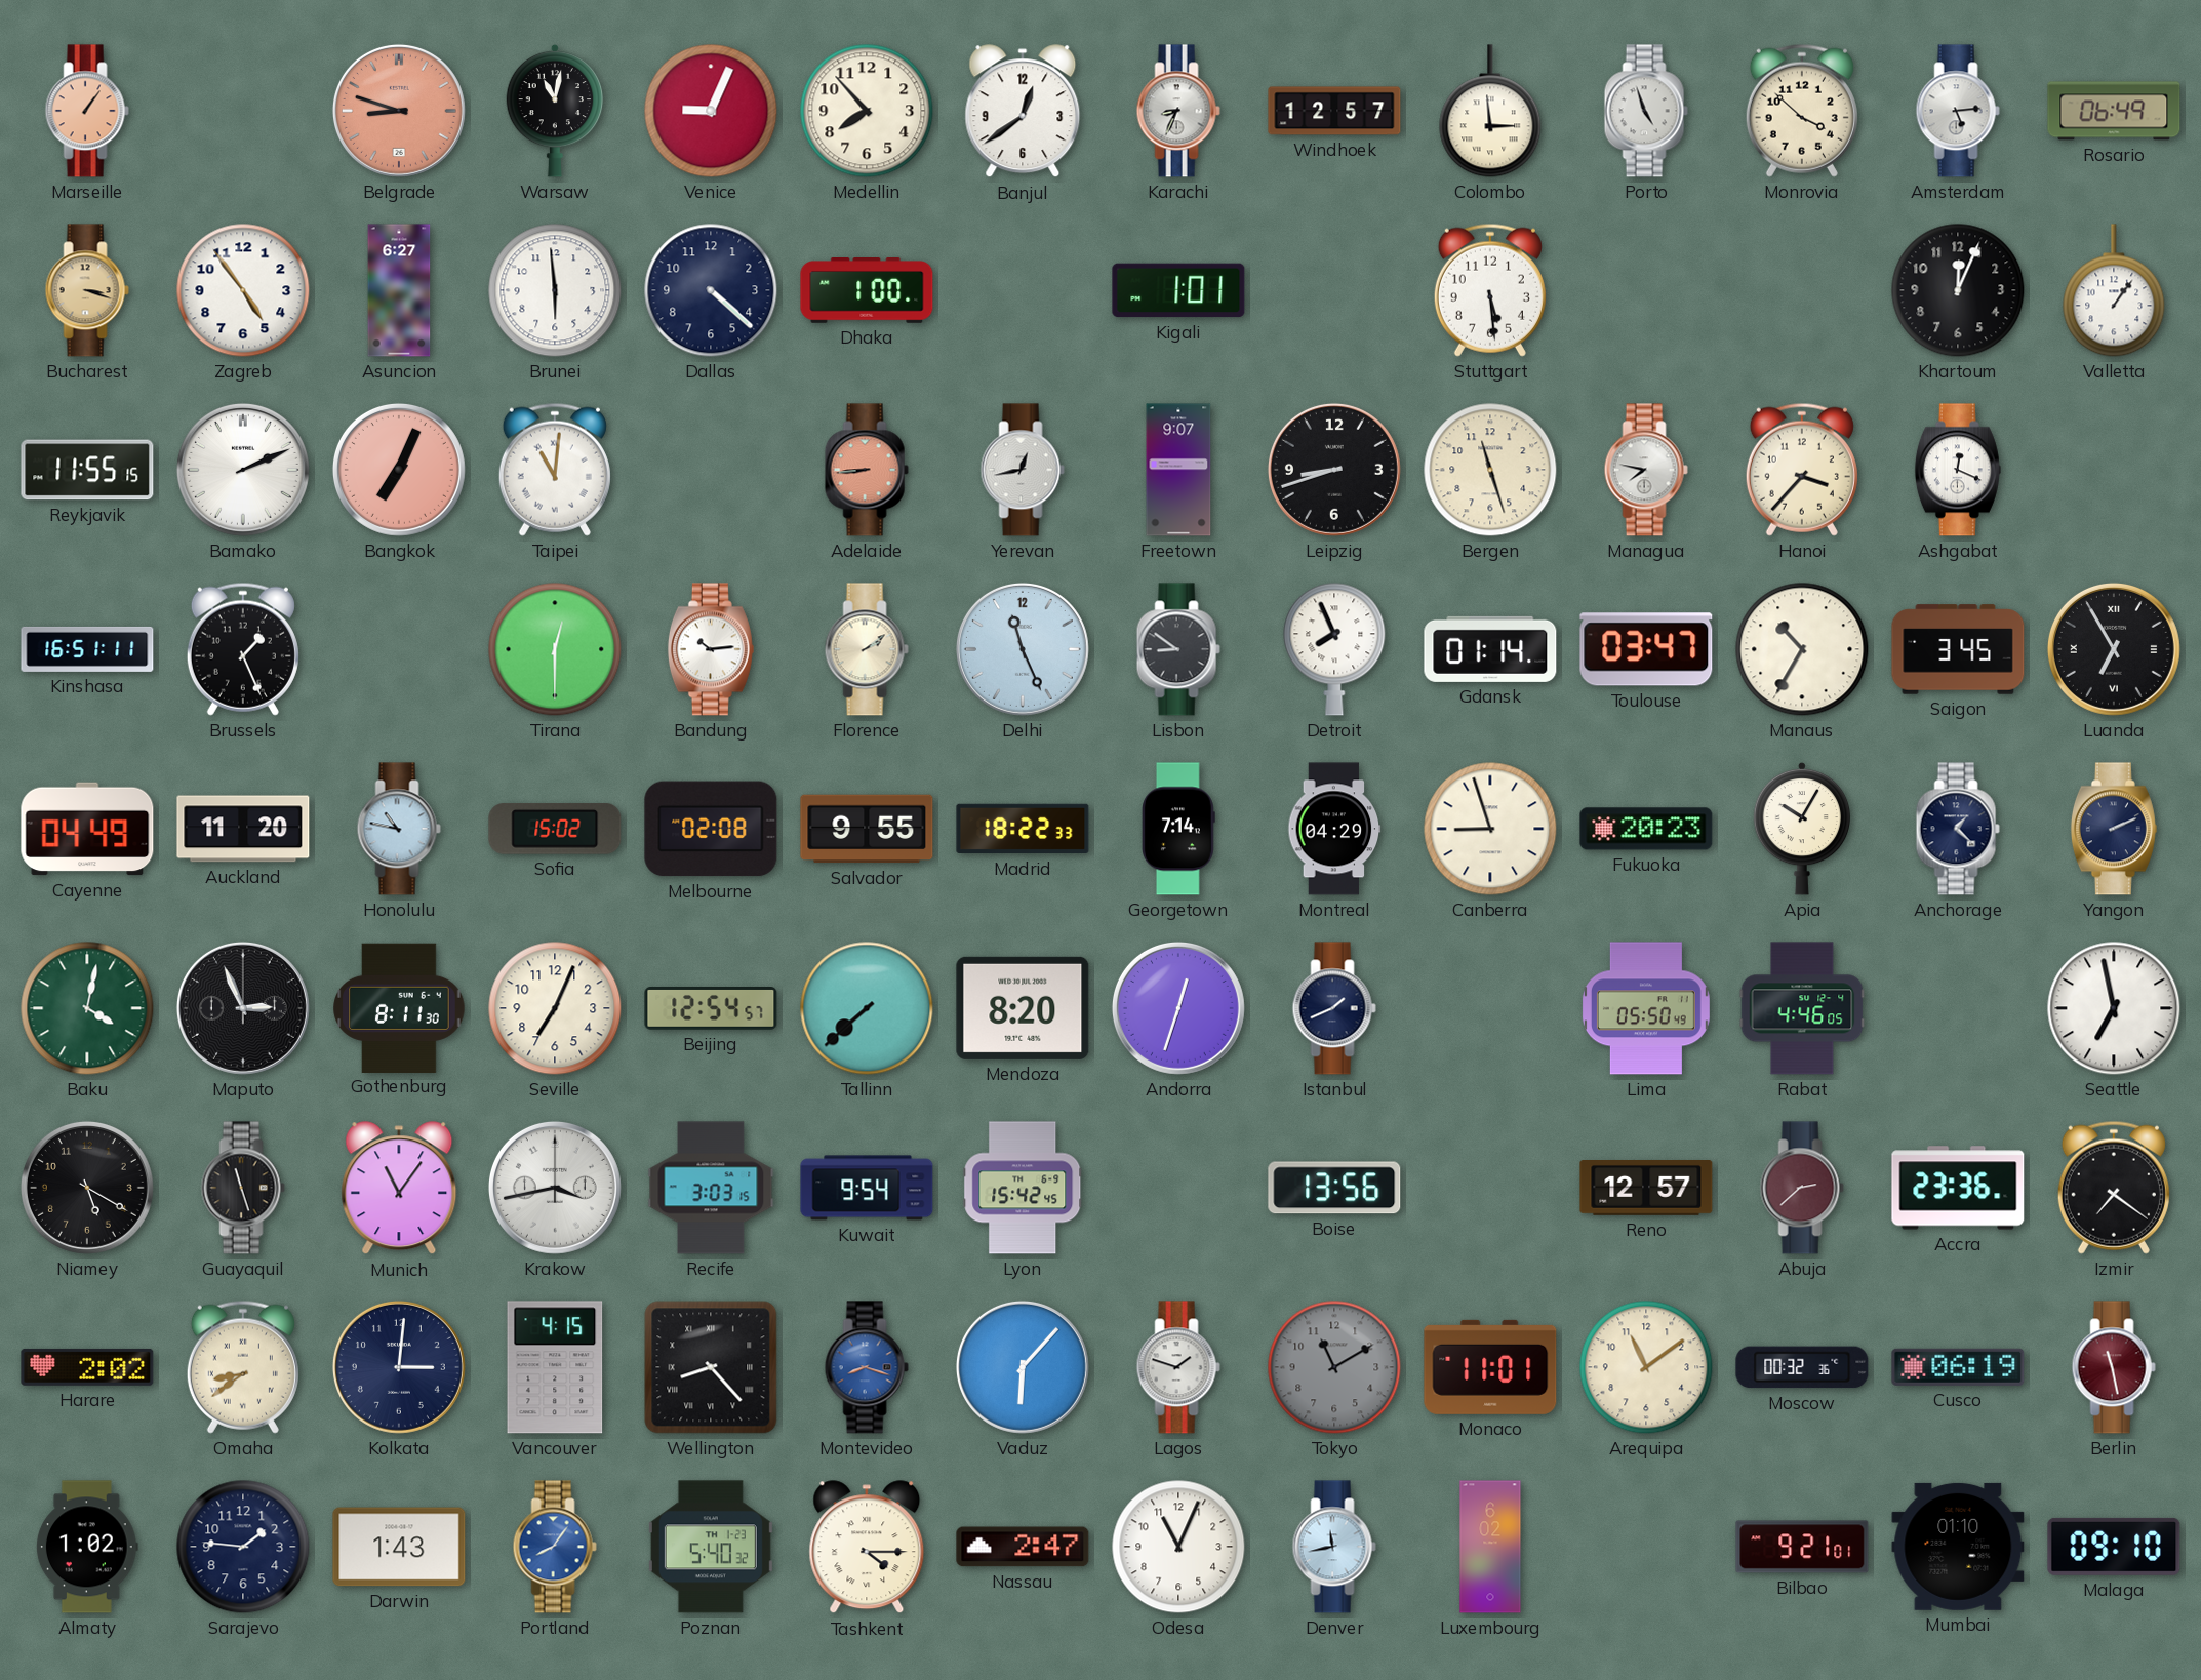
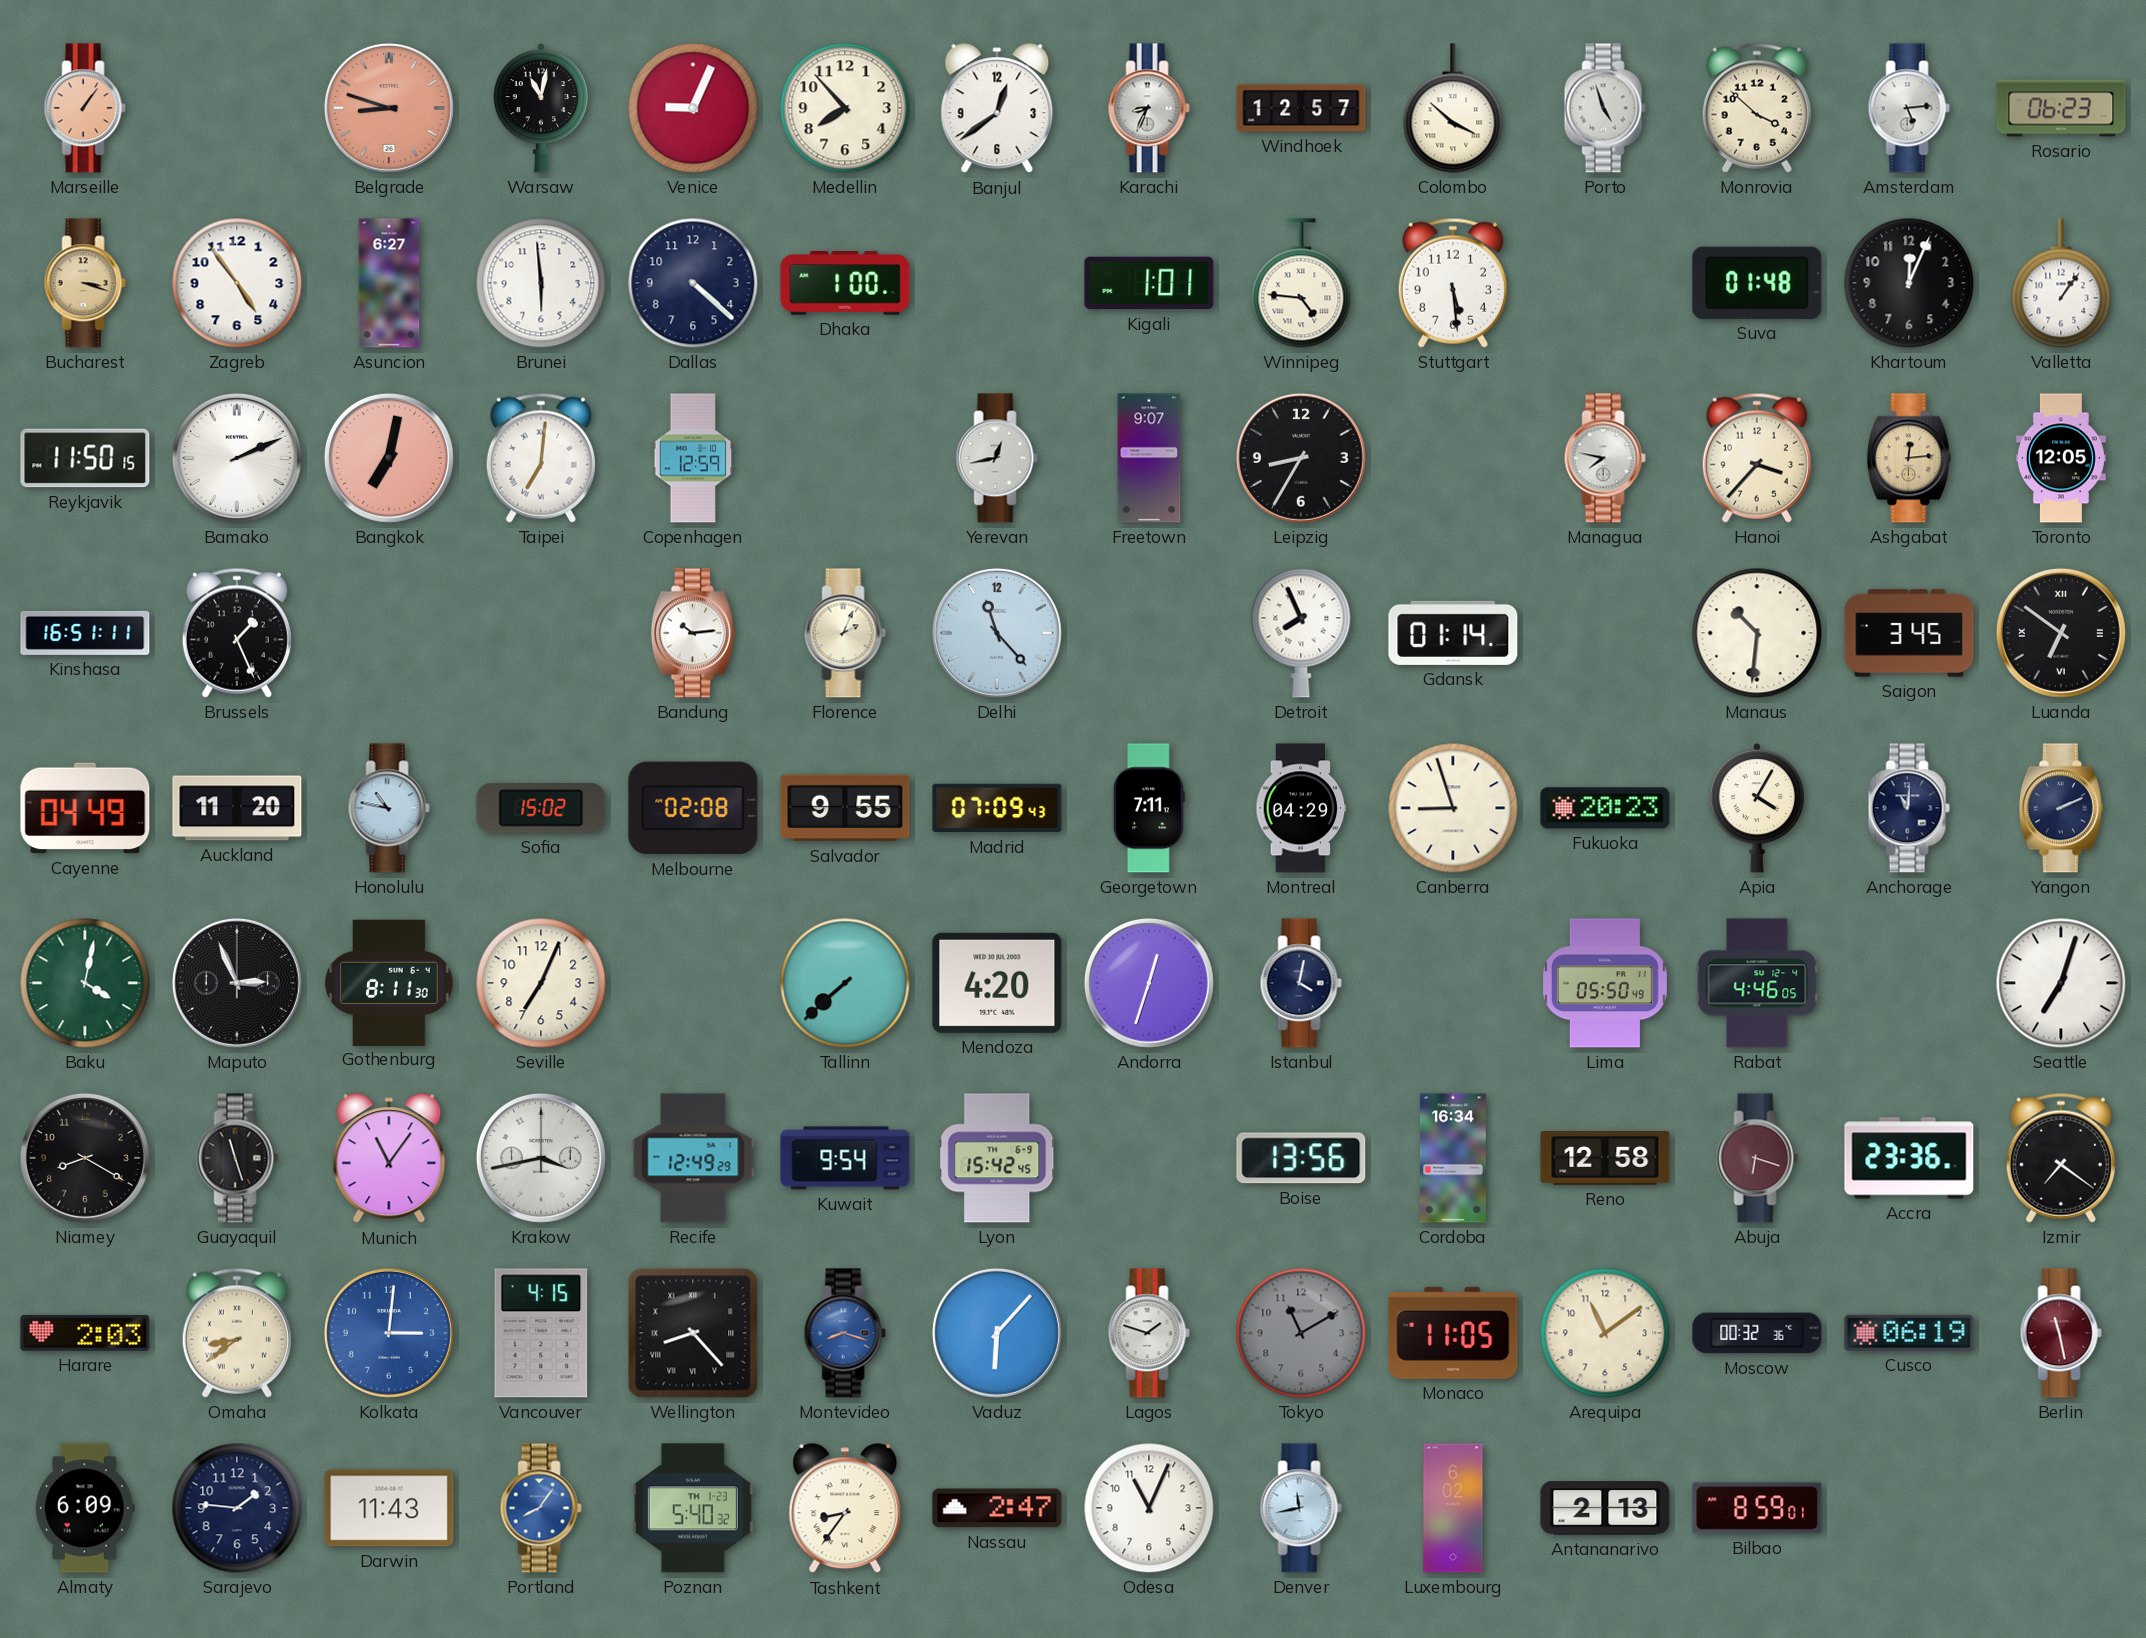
Colombo: 2:59 -> 3:52 (1453, 108)
Rosario: 06:49 -> 06:23 (2061, 108)
Winnipeg: none -> 4:46 (1301, 283)
Suva: none -> 01:48 (1757, 283)
Reykjavik: 11:55 -> 11:50 (85, 458)
Bangkok: 7:04 -> 7:02 (389, 458)
Taipei: 11:01 -> 7:01 (541, 458)
Copenhagen: none -> 12:59 (693, 458)
Adelaide: 8:44 -> none (867, 470)
Leipzig: 8:42 -> 8:35 (1301, 458)
Bergen: 11:27 -> none (1490, 470)
Ashgabat: 12:19 -> 12:14 (1909, 458)
Ashgabat dial: white -> champagne (1909, 458)
Toronto: none -> 12:05 (2061, 458)
Tirana: 12:30 -> none (555, 649)
Florence: 2:09 -> 2:04 (845, 633)
Delhi: 11:26 -> 11:23 (997, 633)
Lisbon: 8:51 -> none (1178, 649)
Toulouse: 03:47 -> none (1646, 649)
Manaus: 10:35 -> 10:31 (1757, 633)
Luanda: 6:55 -> 6:51 (2061, 633)
Madrid: 18:22 -> 07:09 (997, 808)
Georgetown: 7:14 -> 7:11 (1150, 808)
Apia: 10:05 -> 4:05 (1757, 808)
Anchorage: 1:22 -> 11:01 (1909, 808)
Beijing: 12:54 -> none (711, 1009)
Mendoza: 8:20 -> 4:20 (997, 983)
Istanbul: 1:41 -> 4:02 (1301, 983)
Seattle: 6:58 -> 7:03 (2061, 983)
Niamey: 5:20 -> 8:20 (85, 1158)
Recife: 3:03 -> 12:49 (693, 1158)
Cordoba: none -> 16:34 (1453, 1158)
Reno: 12:57 -> 12:58 (1605, 1159)
Abuja: 2:38 -> 6:18 (1757, 1158)
Harare: 2:02 -> 2:03 (85, 1333)
Kolkata dial: navy -> blue (389, 1333)
Monaco: 11:01 -> 11:05 (1453, 1333)
Almaty: 1:02 -> 6:09 (85, 1508)
Darwin: 1:43 -> 11:43 (389, 1508)
Tashkent: 4:15 -> 8:36 (845, 1509)
Antananarivo: none -> 2:13 (1605, 1508)
Bilbao: 9:21 -> 8:59 (1757, 1508)
Mumbai: 01:10 -> none (1958, 1547)
Malaga: 09:10 -> none (2114, 1547)
